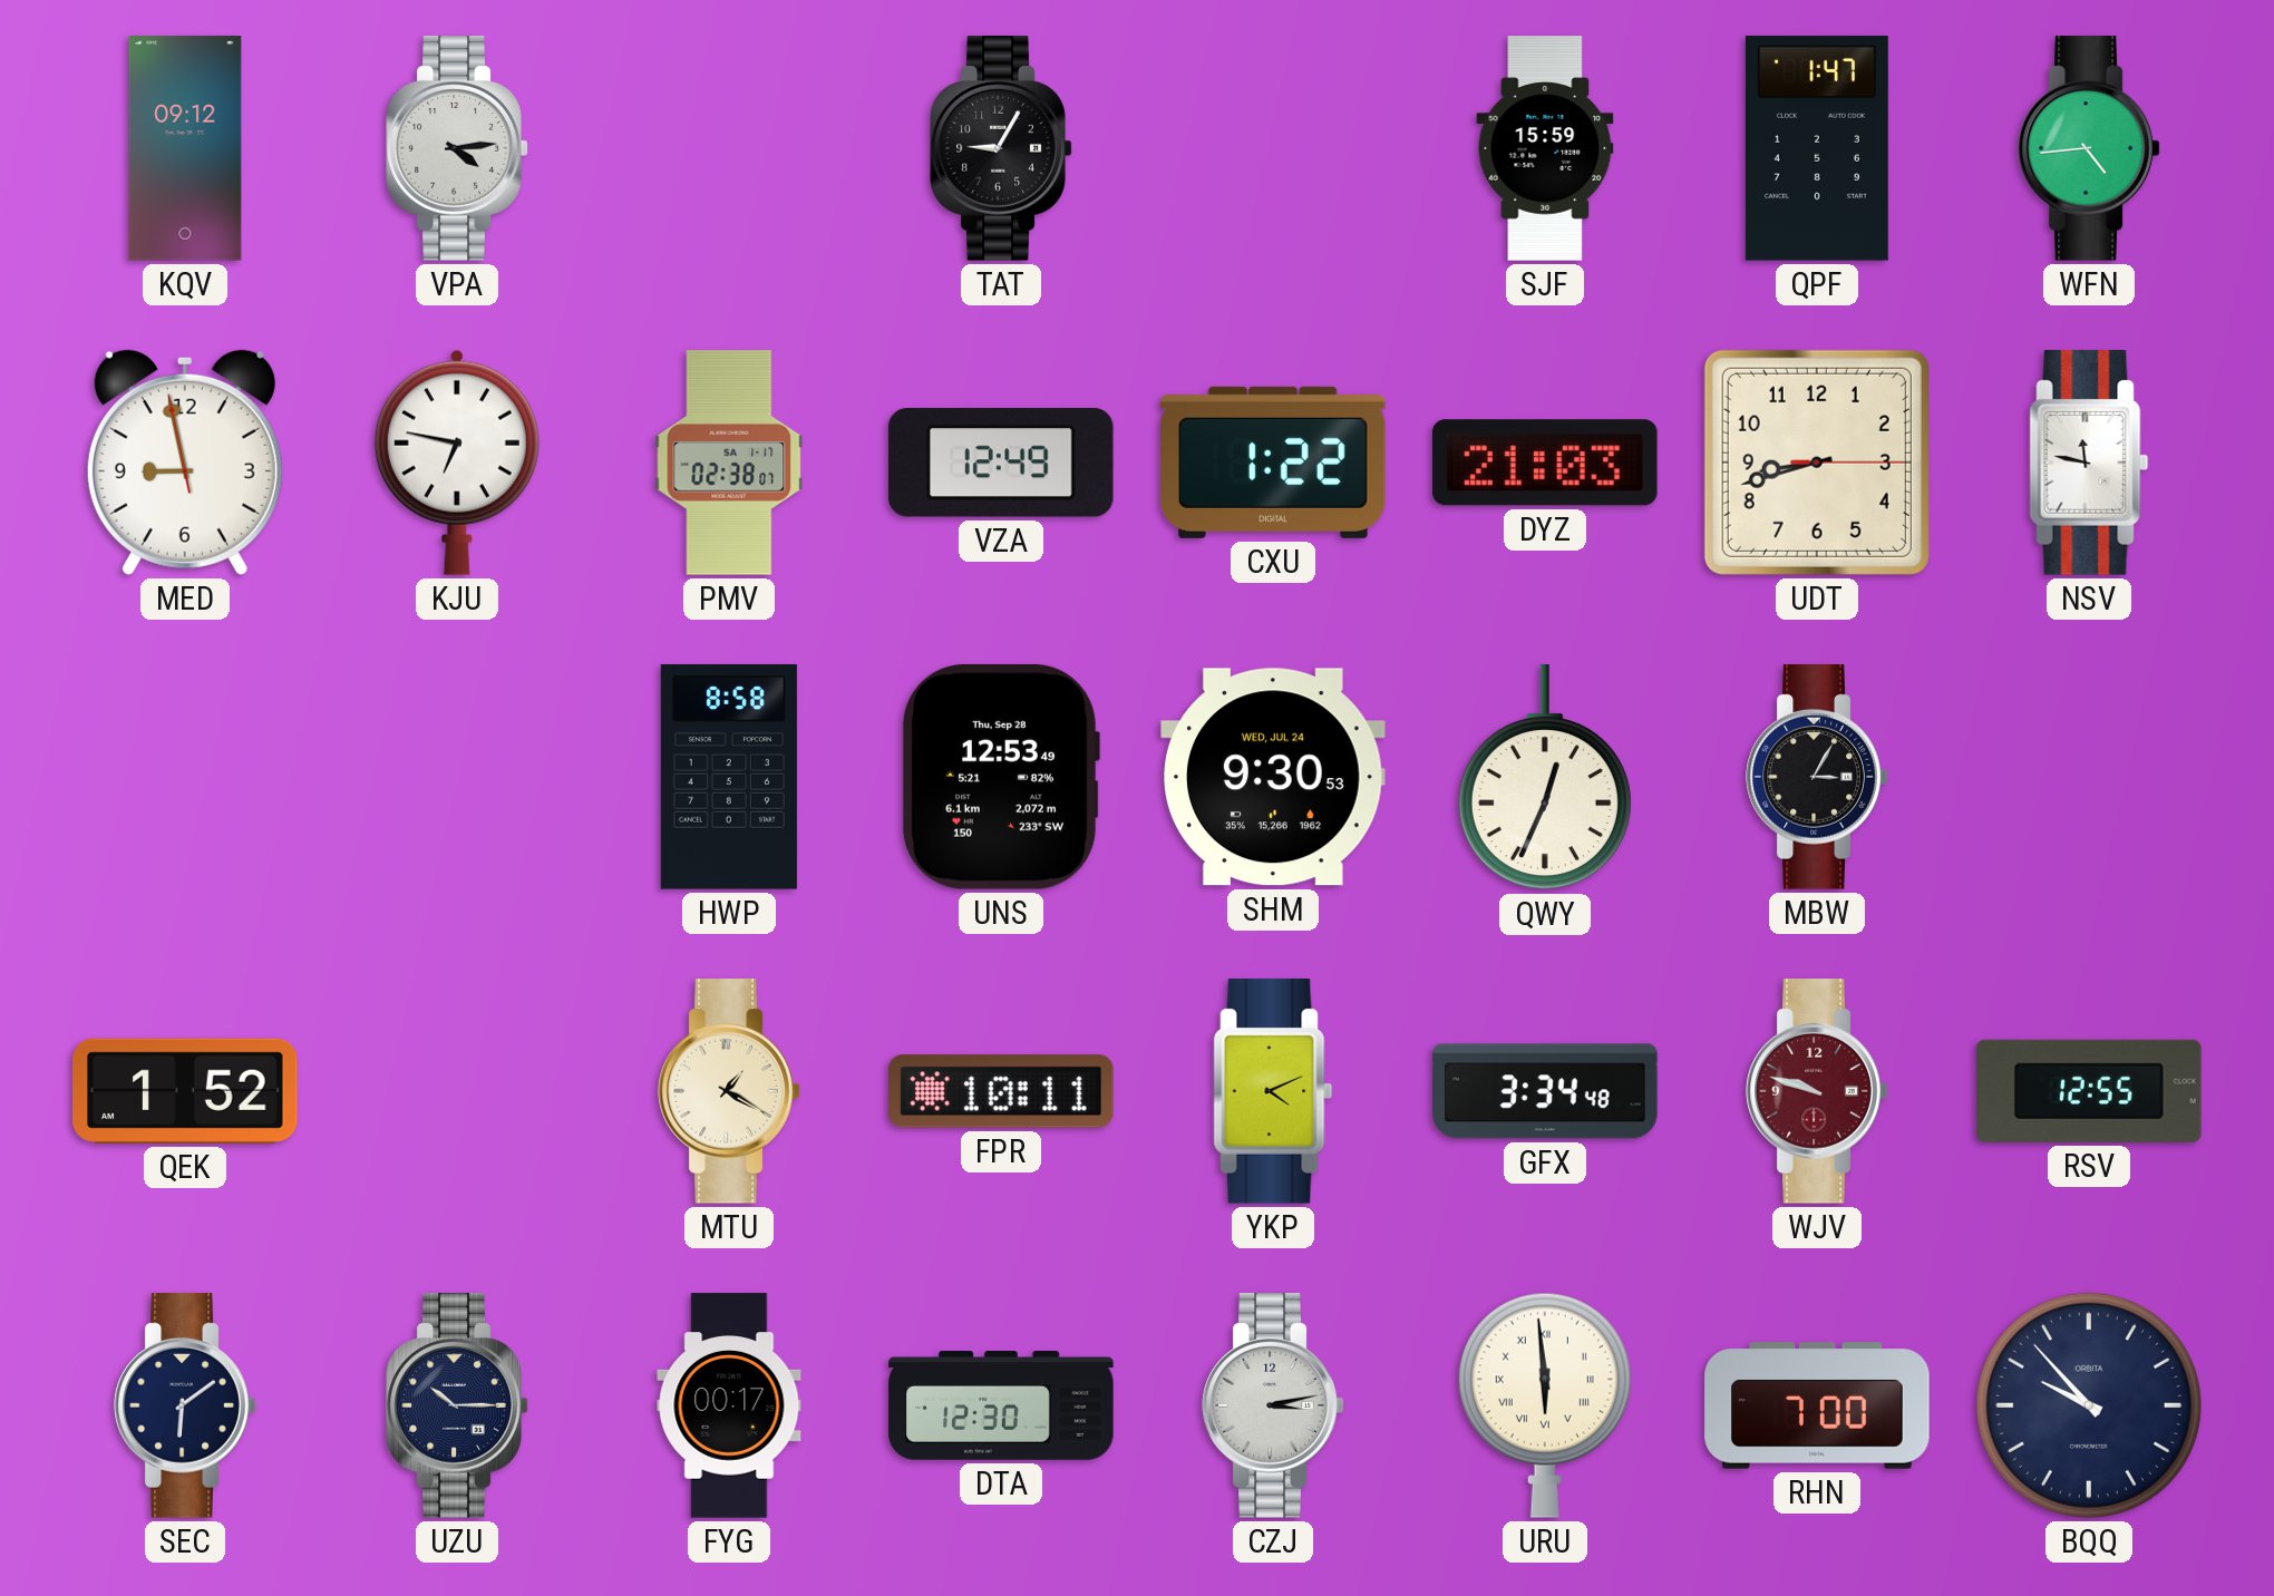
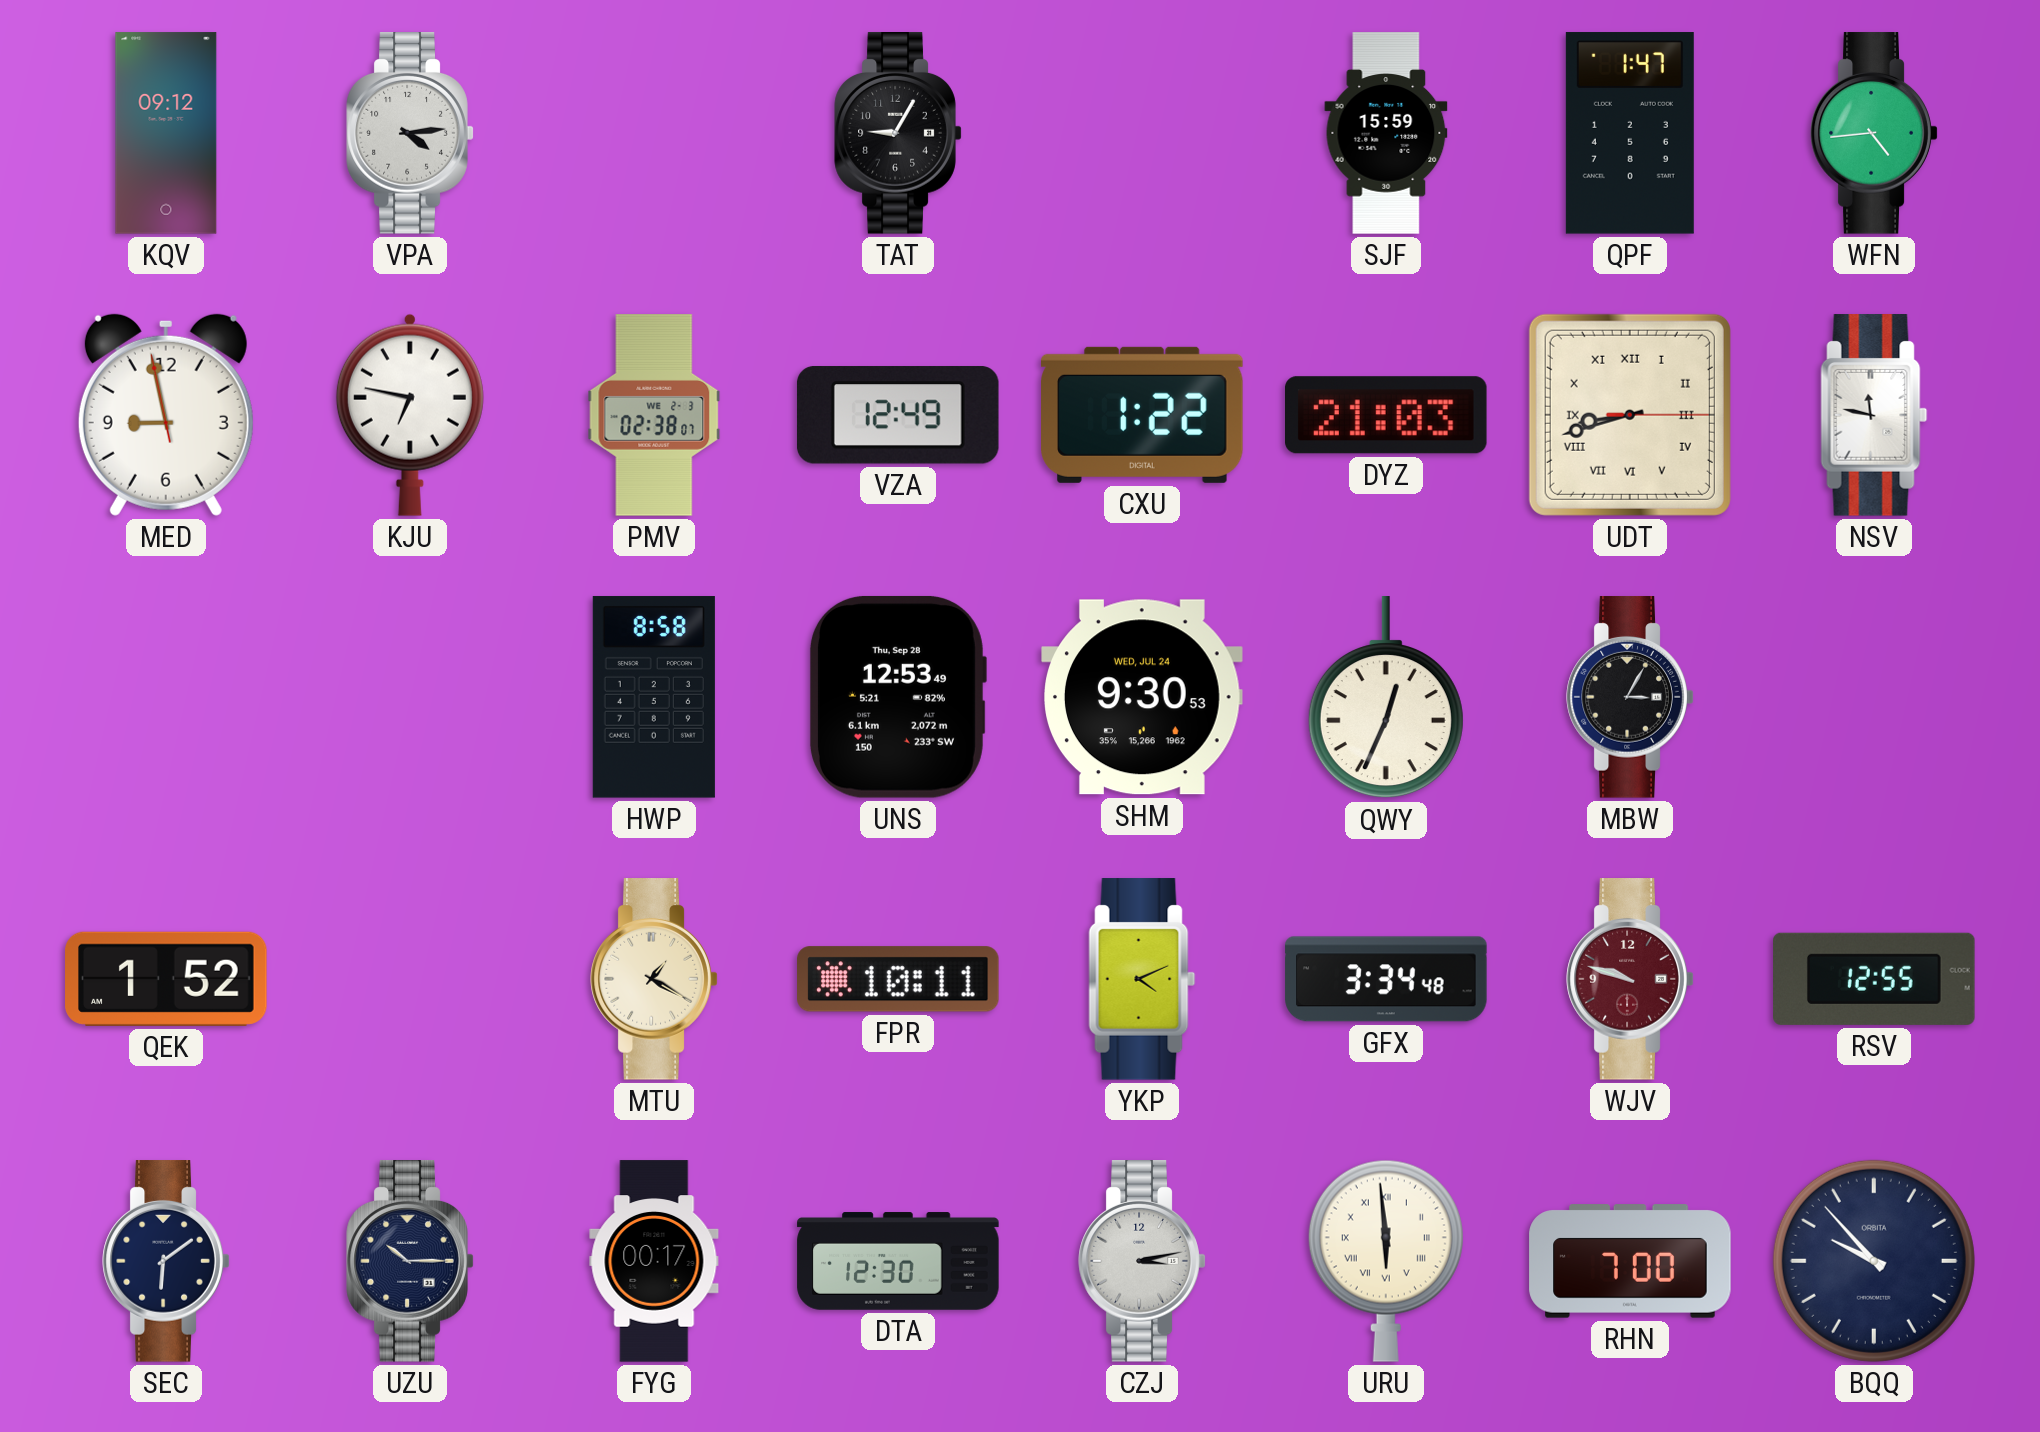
PMV date: SA 1-17 -> WE 2-3 (654, 415)
UDT numerals: Arabic -> Roman (1630, 415)
